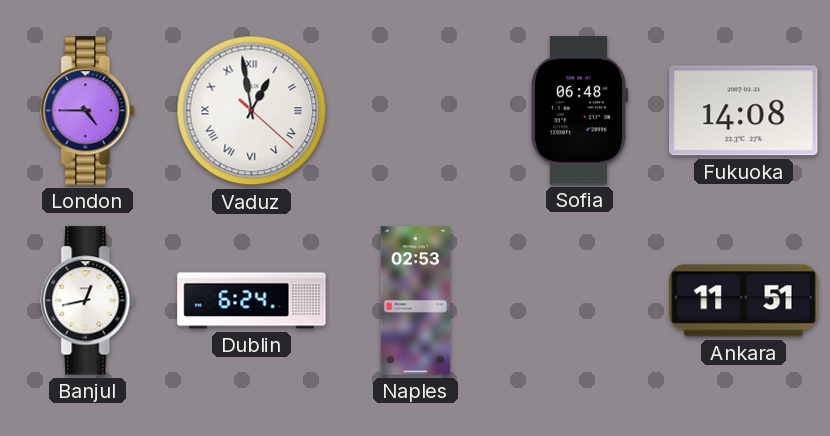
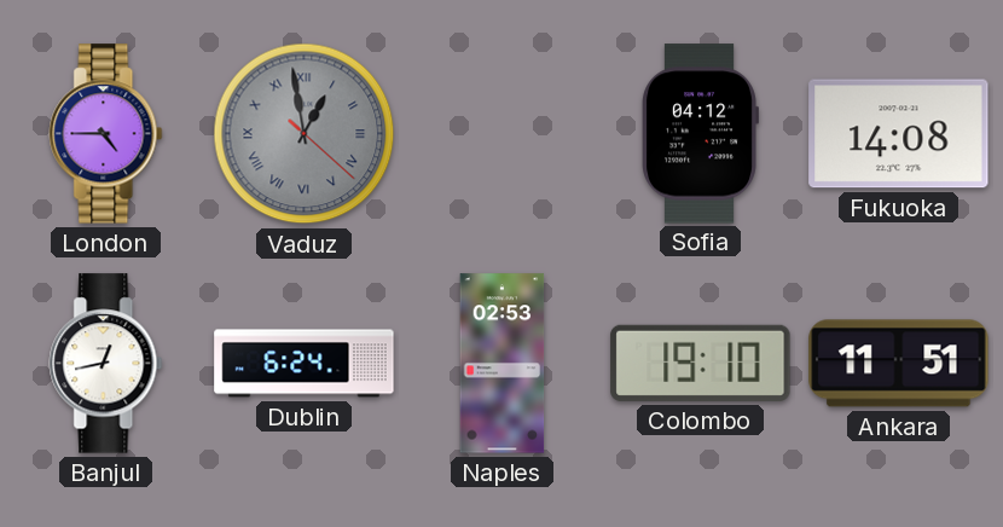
Vaduz dial: white -> grey (305, 134)
Sofia: 06:48 -> 04:12 (700, 134)
Colombo: none -> 19:10 (701, 363)
